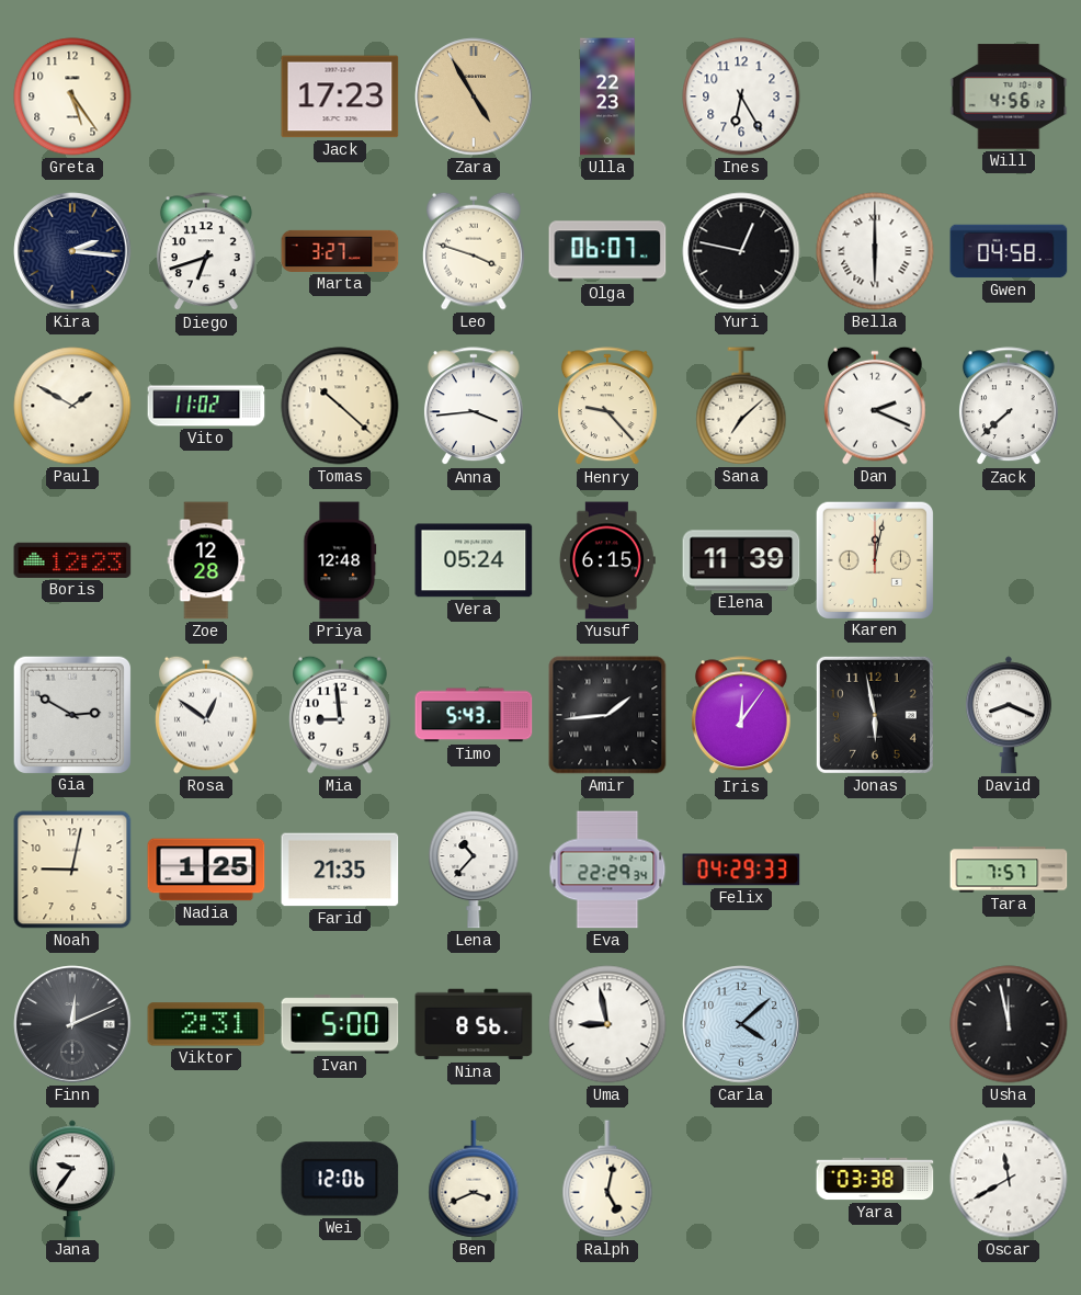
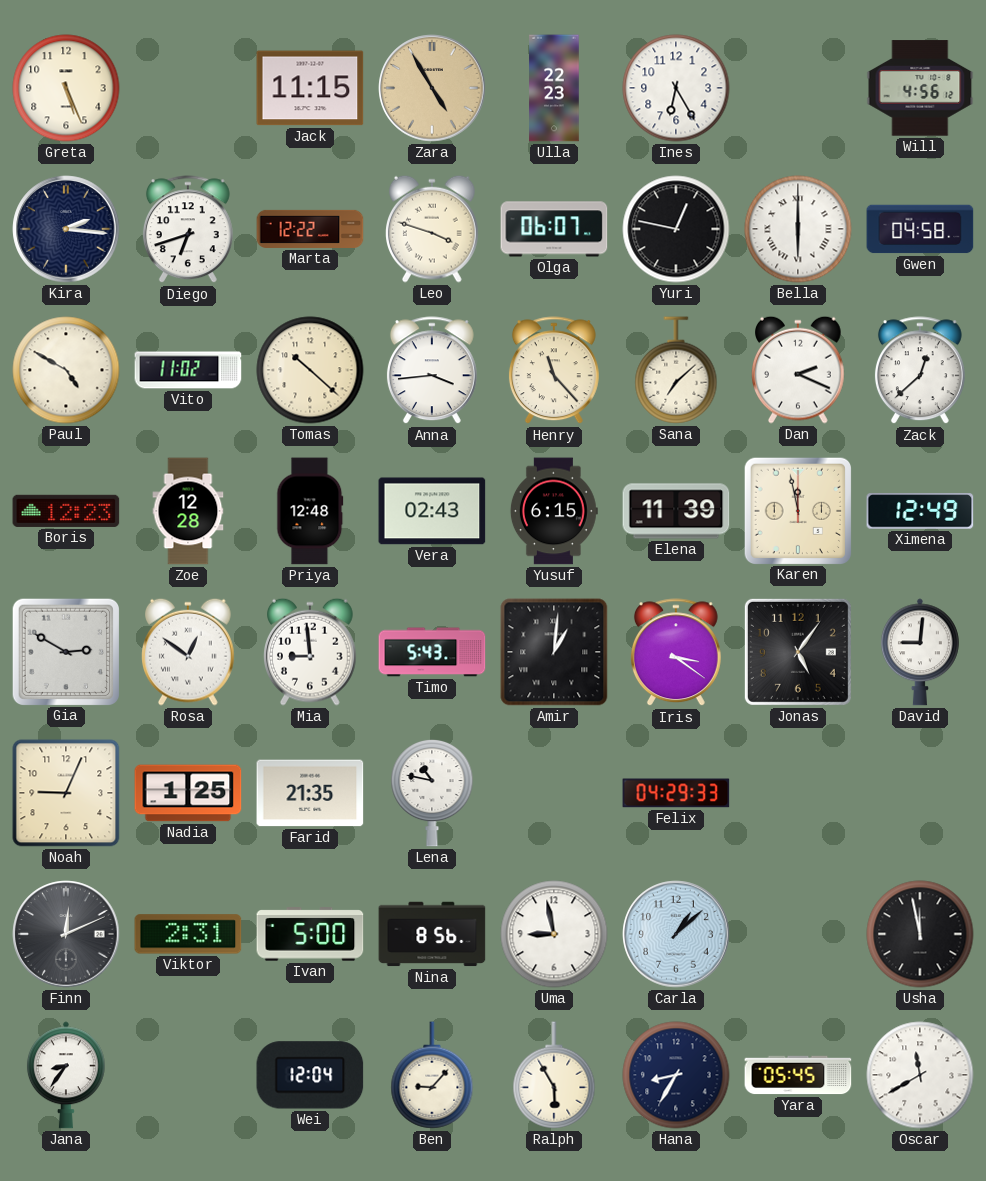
Greta: 5:24 -> 5:26 (66, 88)
Jack: 17:23 -> 11:15 (310, 88)
Marta: 3:27 -> 12:22 (310, 229)
Paul: 1:50 -> 4:50 (66, 370)
Henry: 9:23 -> 11:23 (554, 371)
Zack: 7:38 -> 12:38 (920, 371)
Vera: 05:24 -> 02:43 (432, 511)
Karen: 12:02 -> 11:58 (797, 510)
Ximena: none -> 12:49 (920, 511)
Amir: 1:44 -> 1:01 (554, 652)
Iris: 12:06 -> 3:21 (676, 653)
Jonas: 5:58 -> 5:06 (798, 652)
David: 8:19 -> 9:01 (920, 652)
Noah: 9:02 -> 9:04 (66, 793)
Lena: 10:37 -> 10:47 (432, 793)
Eva: 22:29 -> none (607, 870)
Tara: 7:57 -> none (1009, 870)
Carla: 4:08 -> 1:08 (676, 934)
Jana: 9:36 -> 8:36 (66, 1075)
Wei: 12:06 -> 12:04 (310, 1075)
Ben: 3:41 -> 9:07 (432, 1075)
Ralph: 5:02 -> 5:55 (554, 1075)
Hana: none -> 8:35 (676, 1075)
Yara: 03:38 -> 05:45 (798, 1075)
